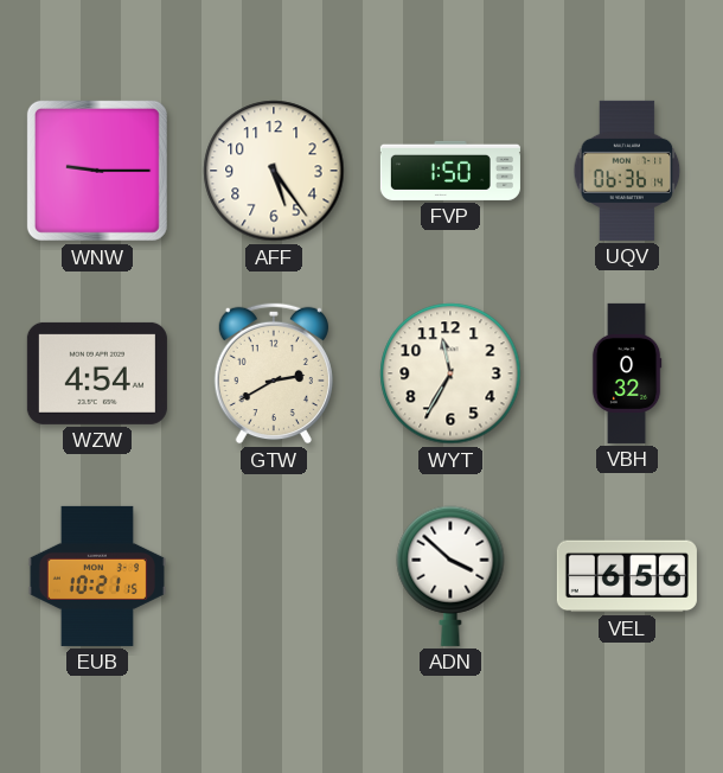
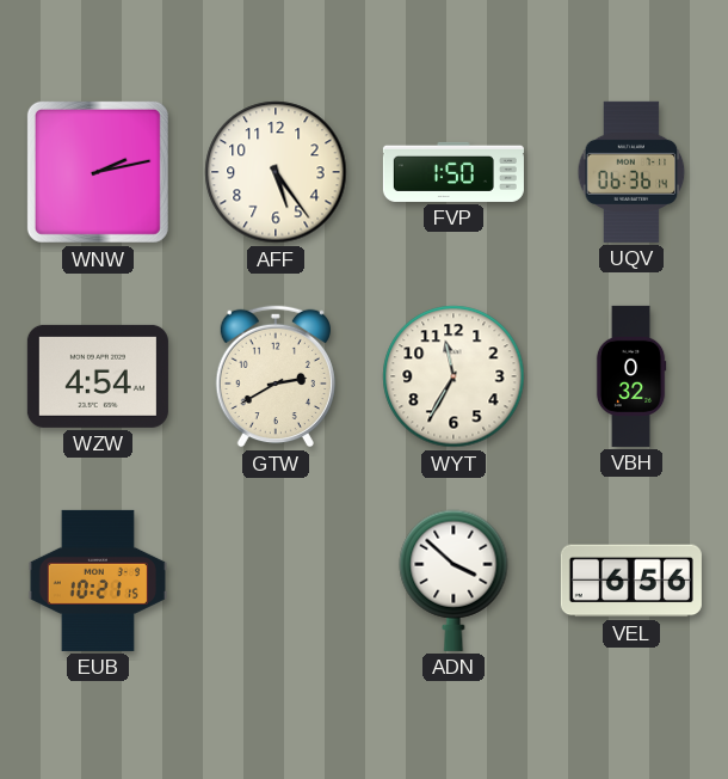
WNW: 9:15 -> 2:13 (98, 172)
